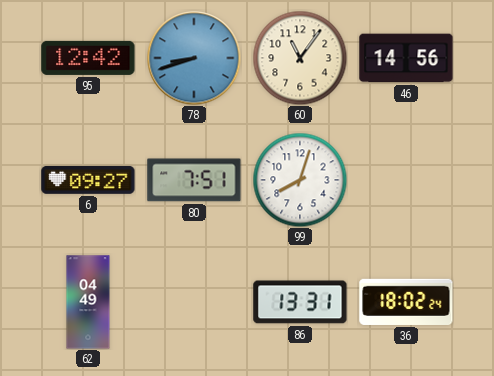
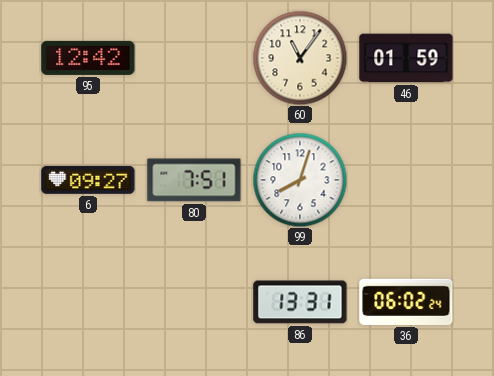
78: 8:42 -> none (194, 58)
46: 14:56 -> 01:59 (406, 58)
62: 04:49 -> none (88, 302)
36: 18:02 -> 06:02 (406, 302)
